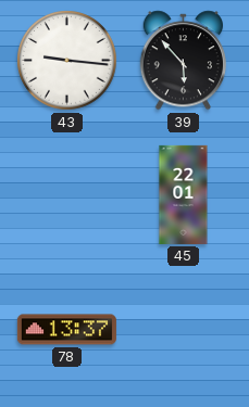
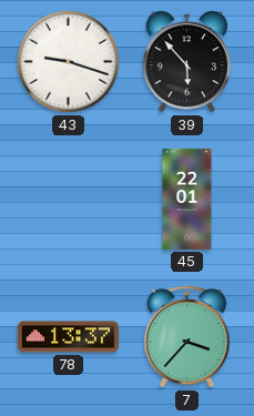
43: 9:16 -> 9:18 (69, 62)
7: none -> 3:37 (187, 337)
